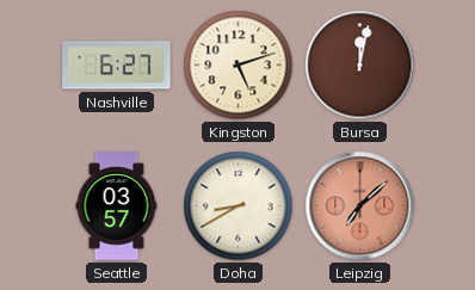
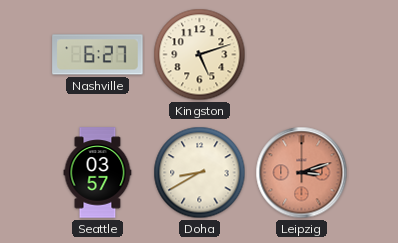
Bursa: 12:02 -> none (360, 66)
Leipzig: 7:08 -> 3:12 (302, 173)
